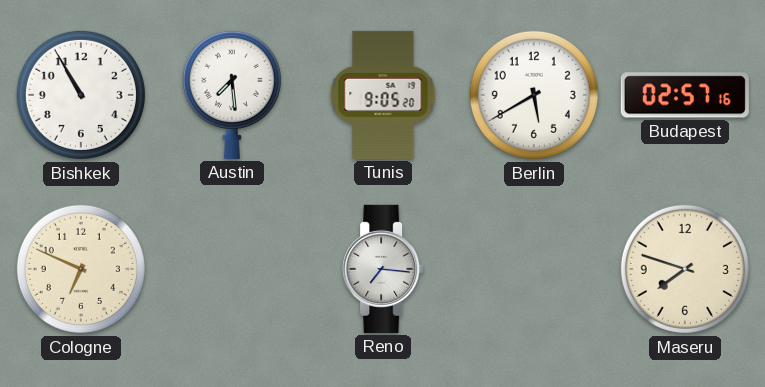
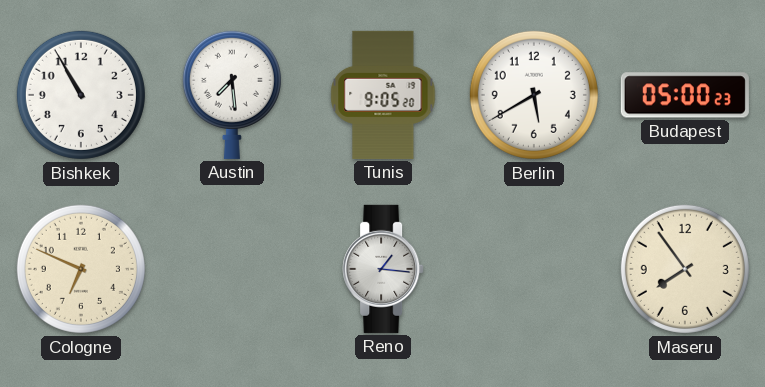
Budapest: 02:57 -> 05:00 (685, 95)
Reno: 7:16 -> 1:16 (383, 269)
Maseru: 7:48 -> 7:54 (685, 269)
